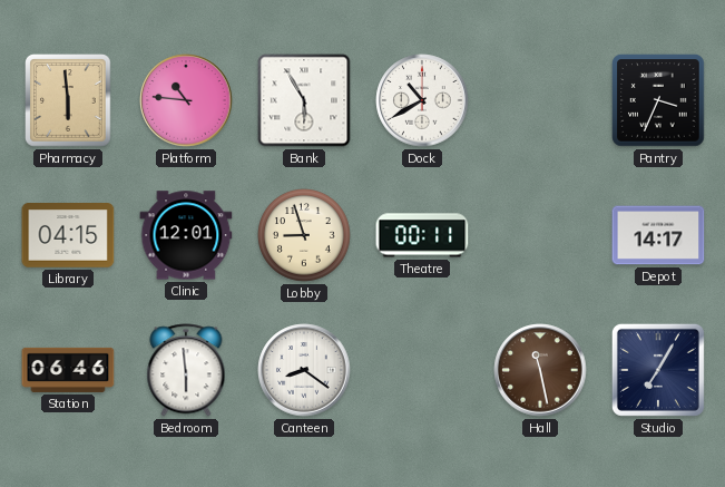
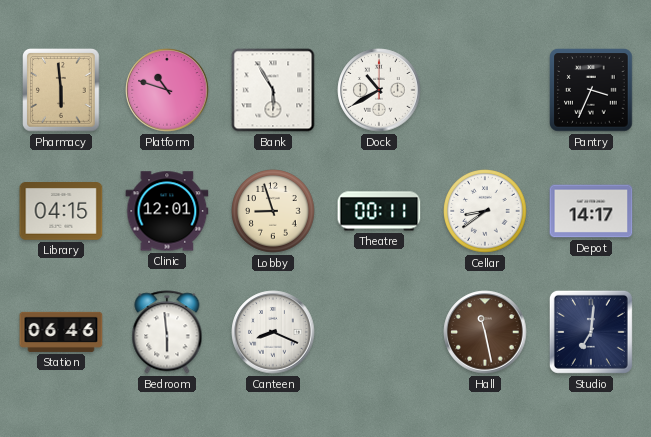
Platform: 10:46 -> 10:48 (167, 90)
Cellar: none -> 8:39 (485, 211)
Canteen: 8:21 -> 8:19 (273, 332)
Studio: 7:05 -> 7:01 (591, 332)
